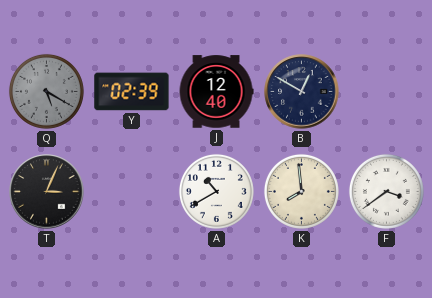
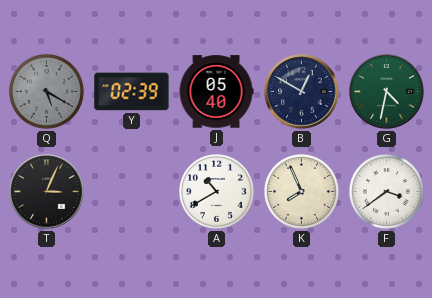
J: 12:40 -> 05:40 (216, 92)
G: none -> 4:32 (387, 92)
K: 7:59 -> 7:56 (301, 191)
